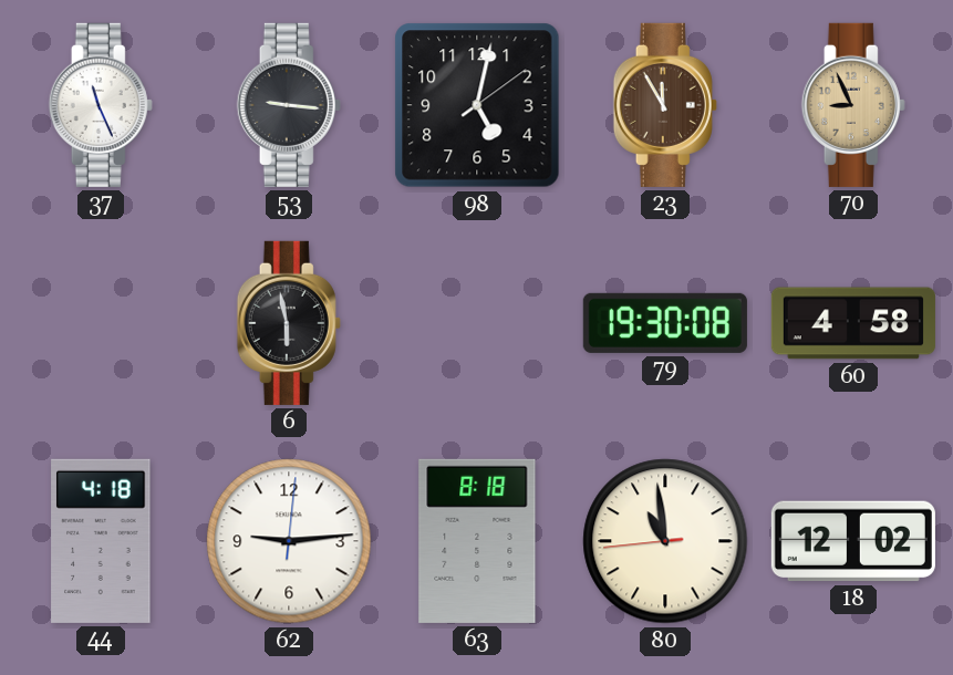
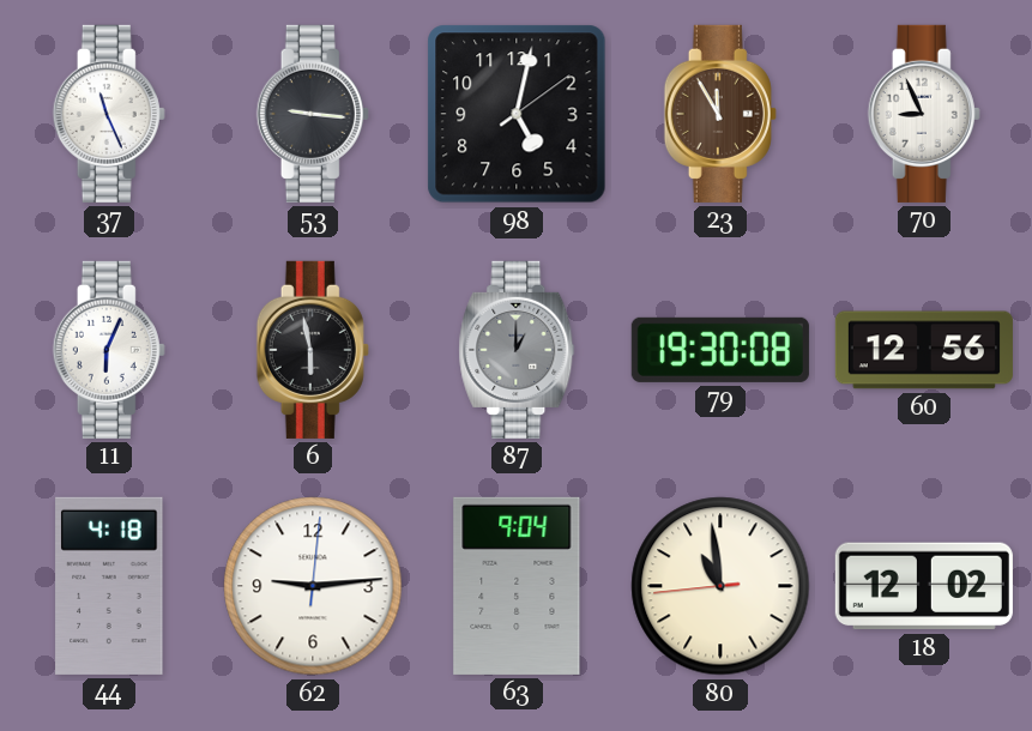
70 dial: champagne -> white (924, 114)
11: none -> 6:04 (109, 350)
87: none -> 1:00 (517, 350)
60: 4:58 -> 12:56 (924, 350)
63: 8:18 -> 9:04 (517, 586)
